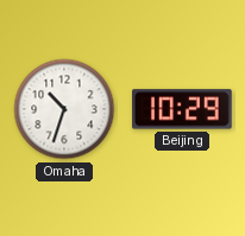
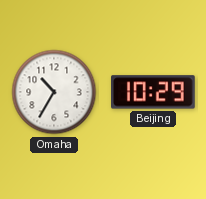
Omaha: 10:33 -> 10:35 (54, 92)
